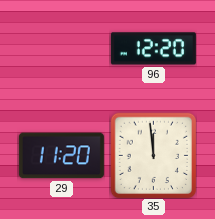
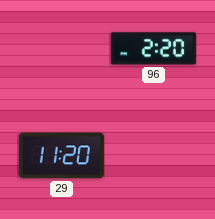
96: 12:20 -> 2:20 (153, 49)
35: 11:59 -> none (153, 155)
